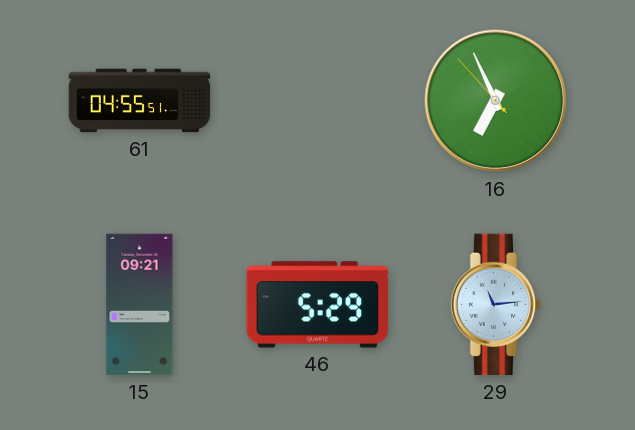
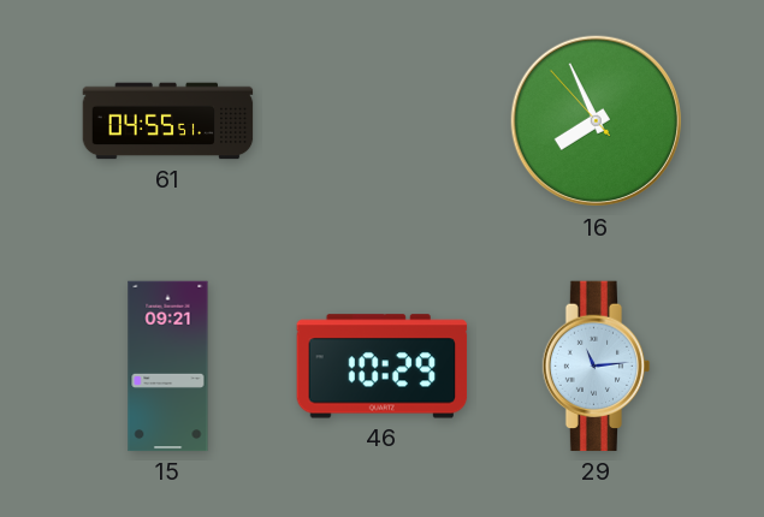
16: 6:55 -> 7:55 (597, 121)
46: 5:29 -> 10:29 (383, 367)
